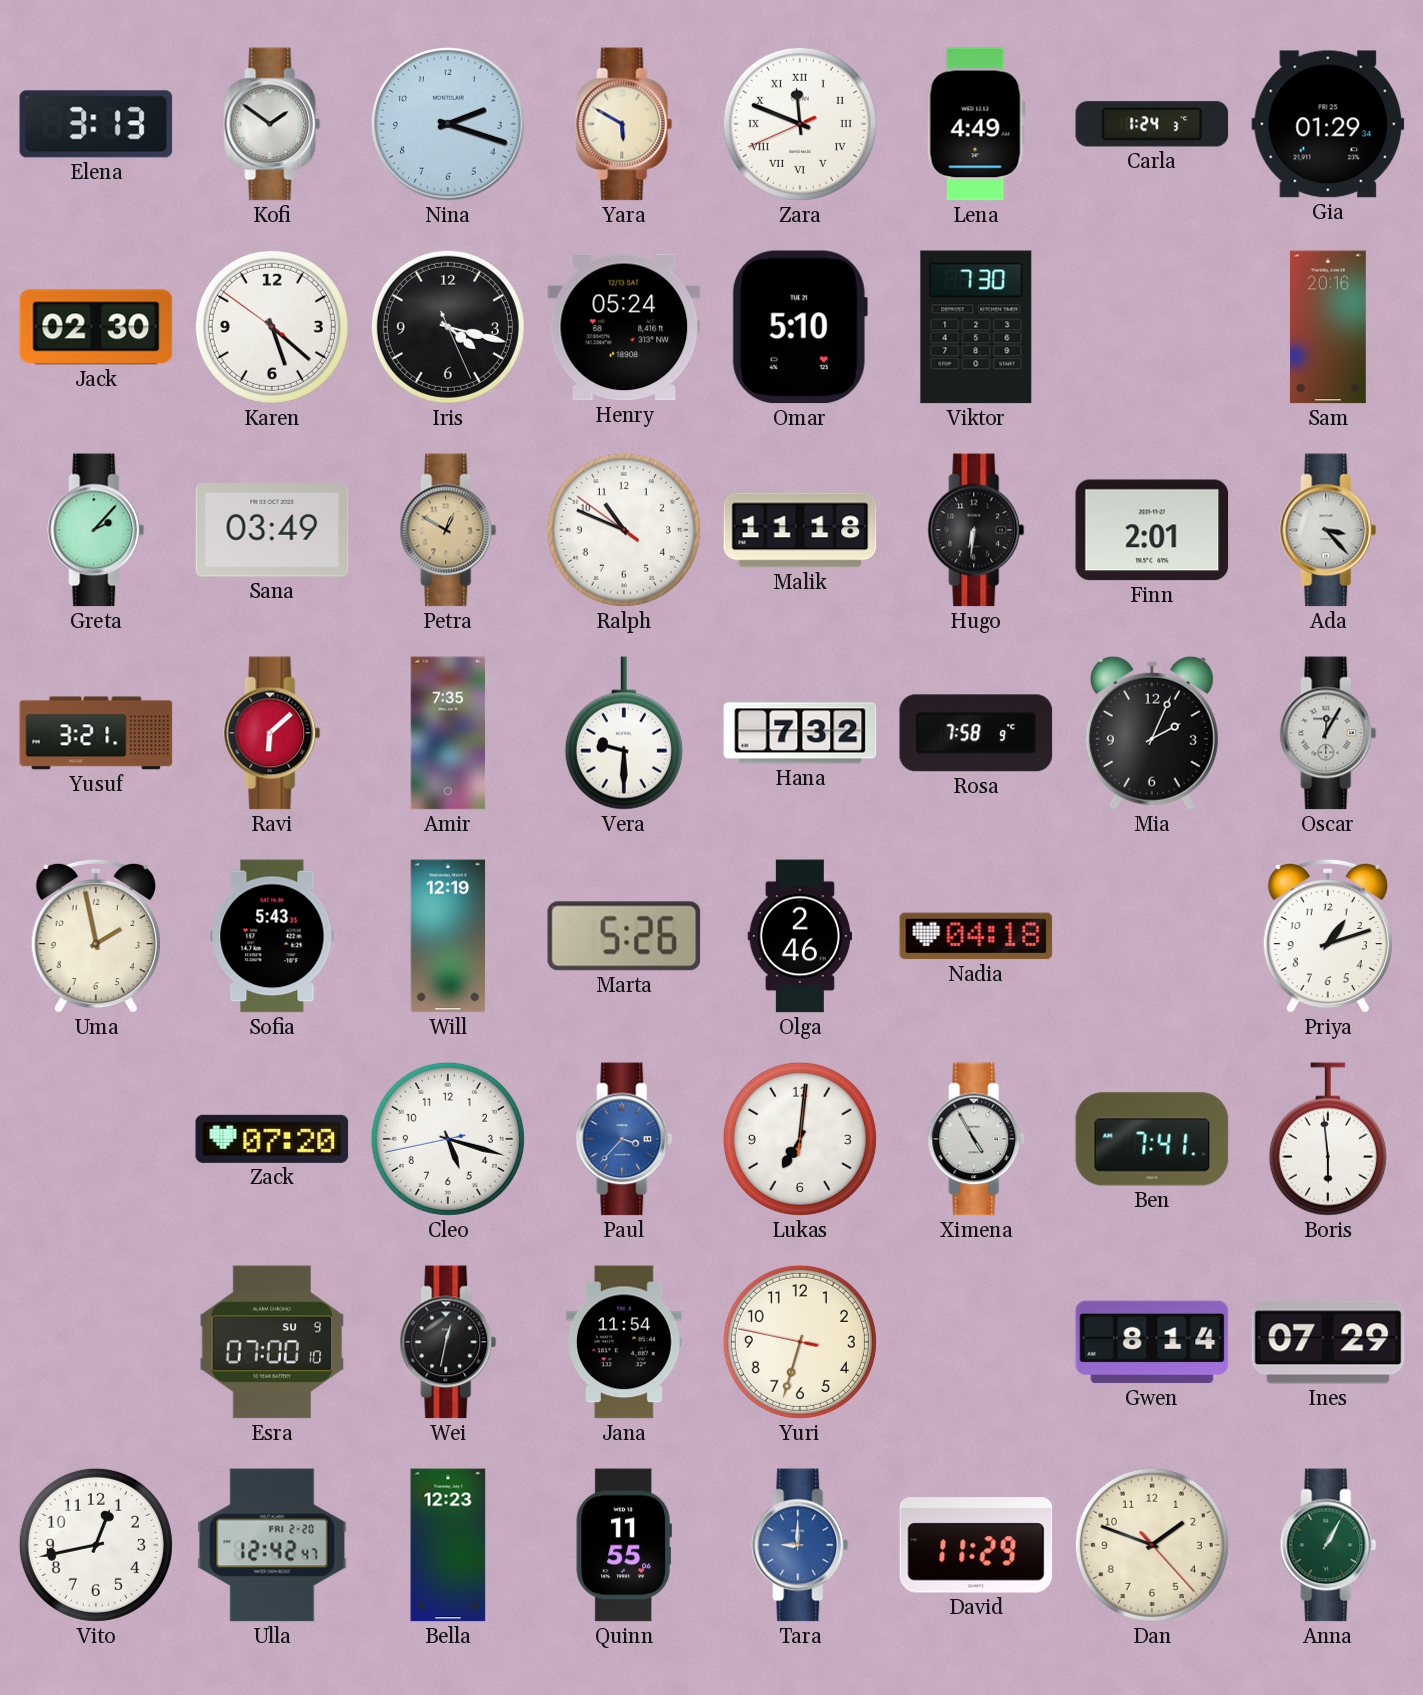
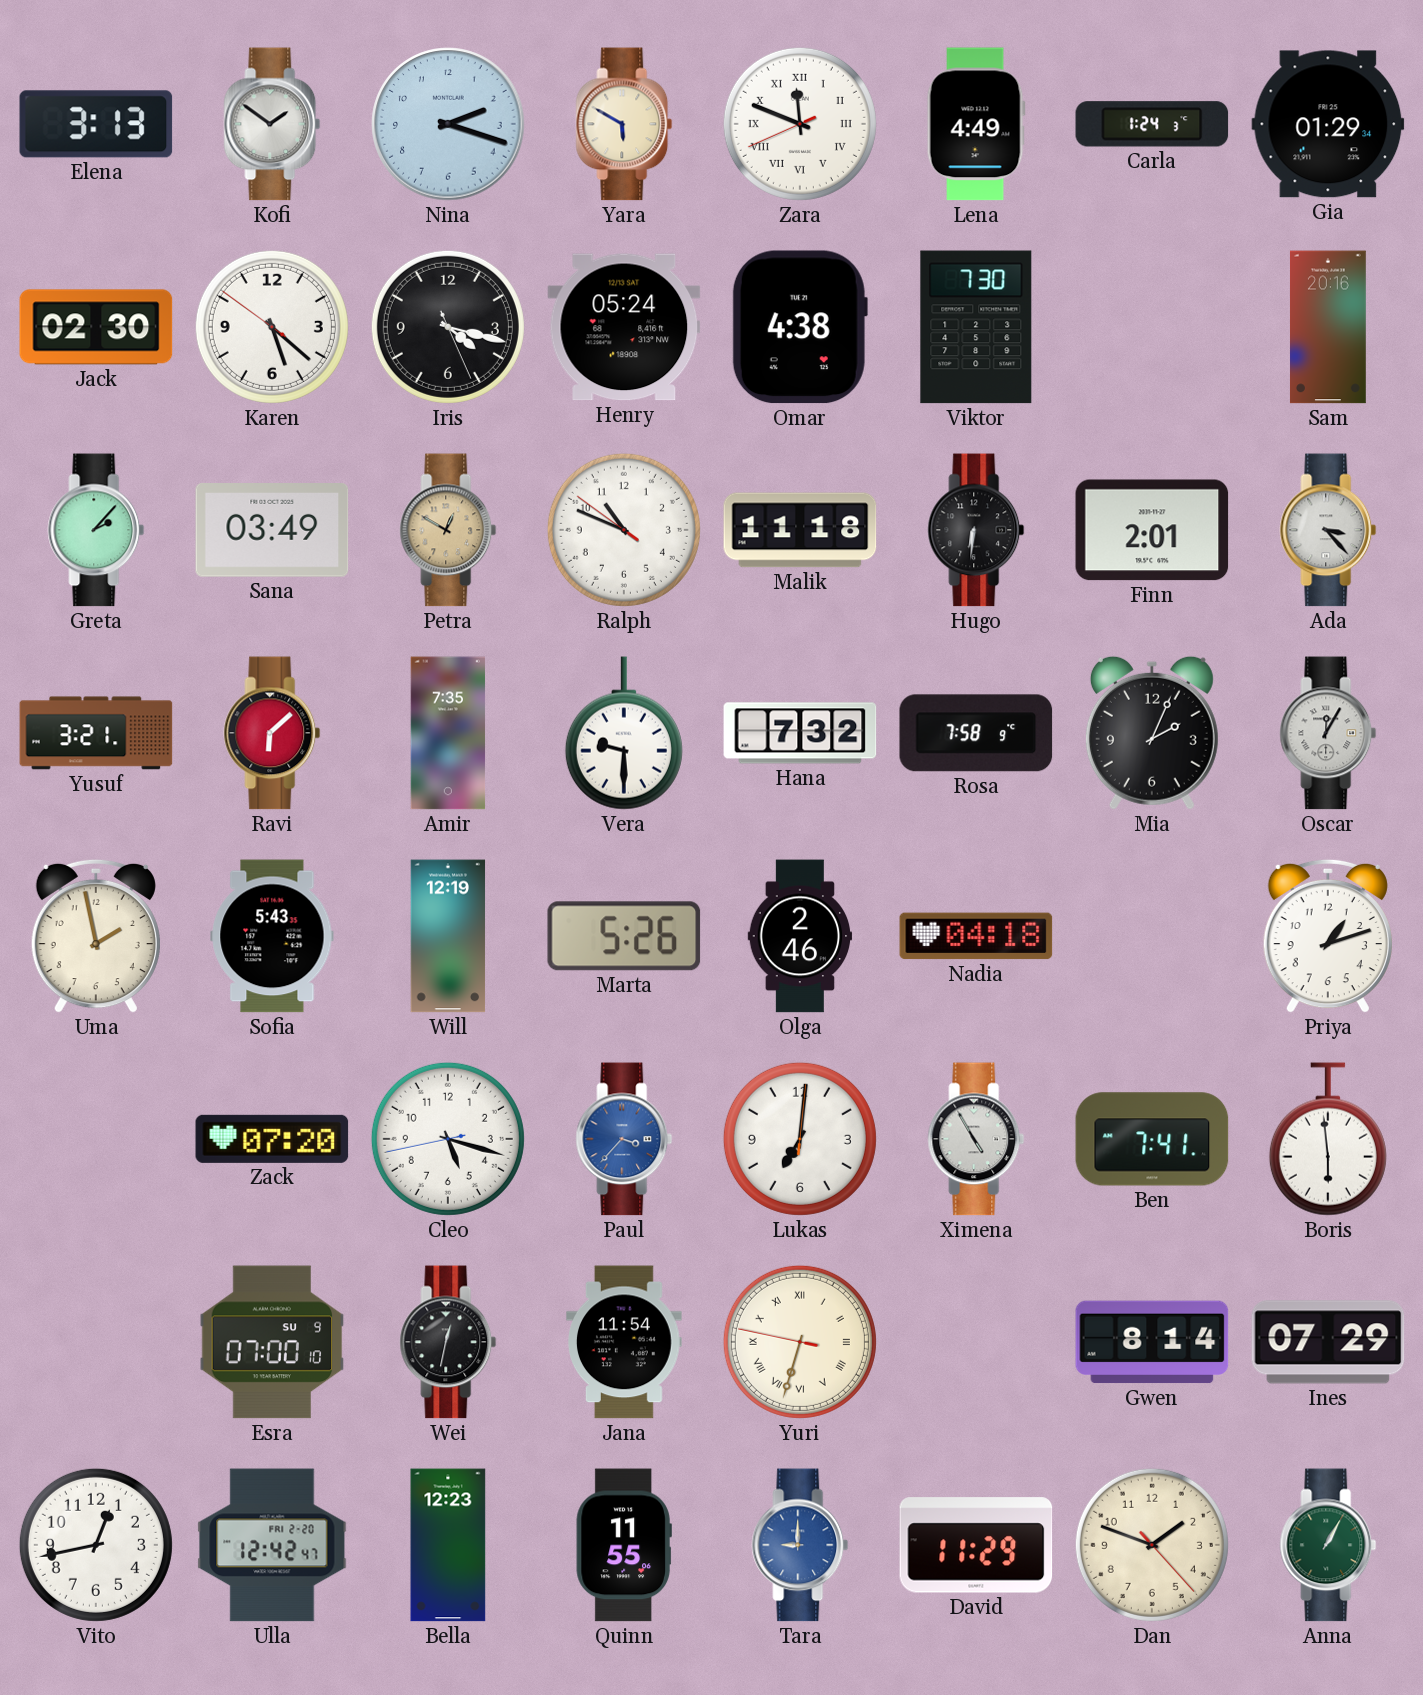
Omar: 5:10 -> 4:38 (800, 327)
Yuri numerals: Arabic -> Roman (800, 1342)
